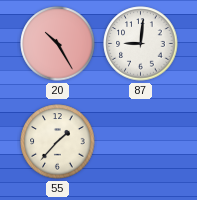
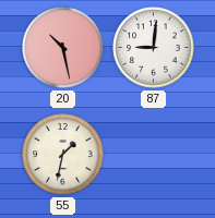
20: 10:25 -> 10:28 (63, 48)
55: 1:37 -> 1:32 (63, 155)
